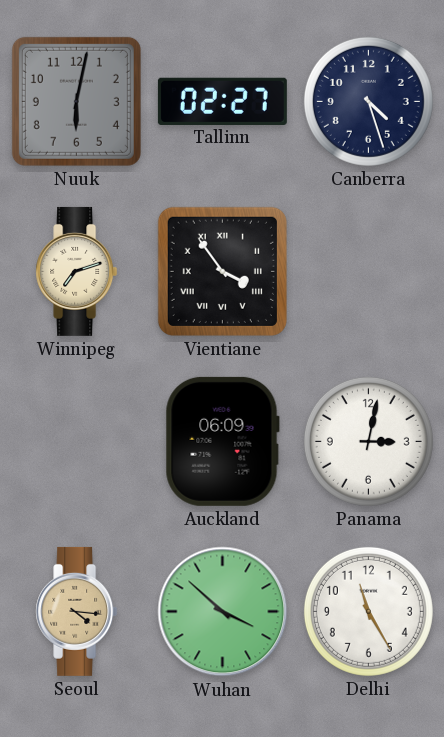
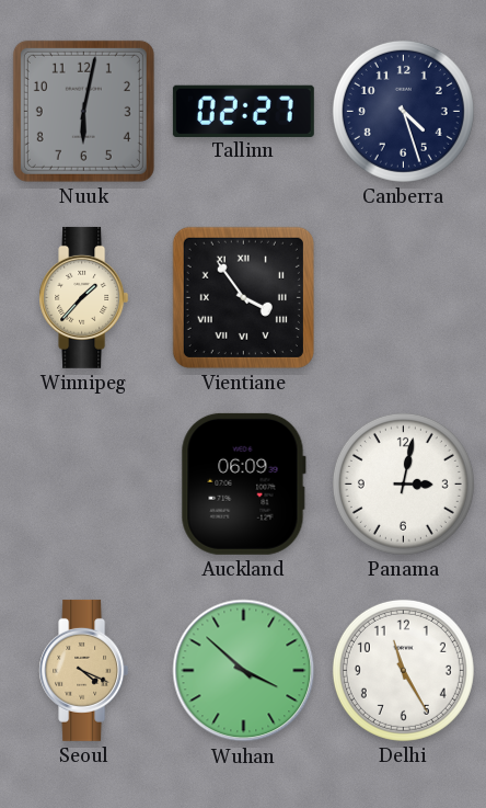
Winnipeg: 7:12 -> 1:37 (84, 297)
Seoul: 4:16 -> 4:19 (84, 670)
